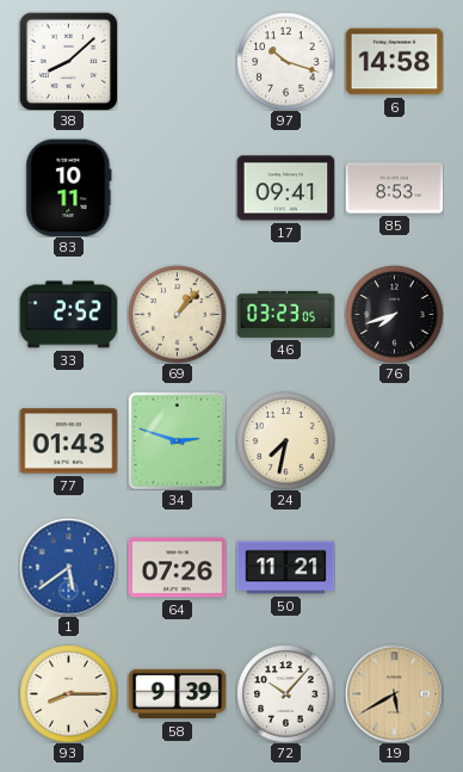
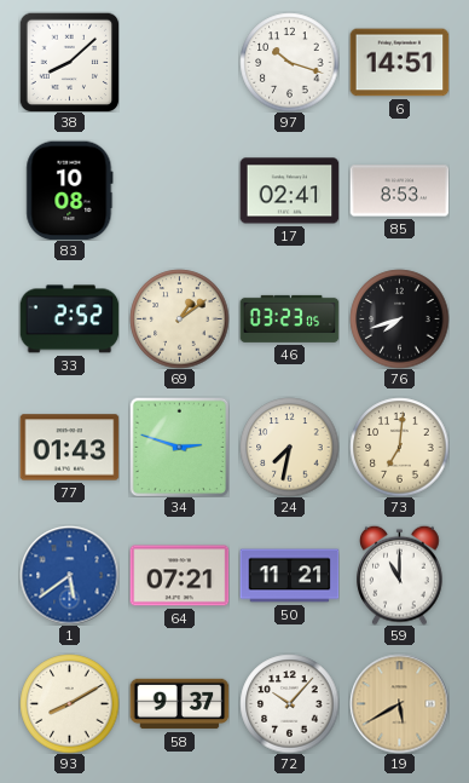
6: 14:58 -> 14:51 (399, 63)
83: 10:11 -> 10:08 (70, 190)
17: 09:41 -> 02:41 (289, 191)
69: 1:07 -> 1:09 (179, 318)
73: none -> 7:01 (399, 447)
64: 07:26 -> 07:21 (179, 576)
59: none -> 11:00 (400, 575)
93: 8:15 -> 8:10 (69, 703)
58: 9:39 -> 9:37 (179, 704)
